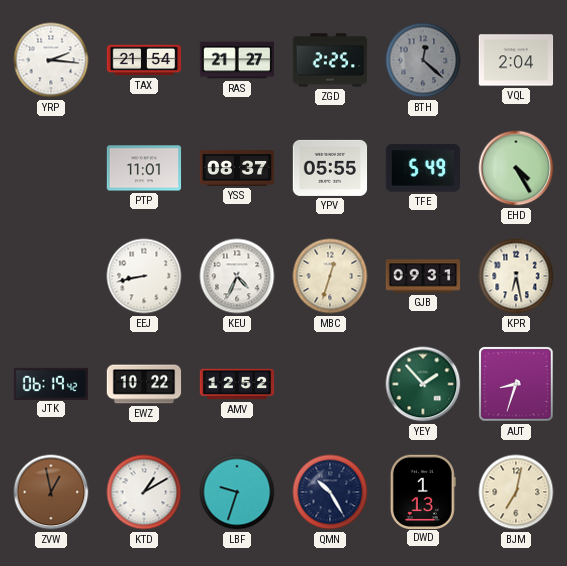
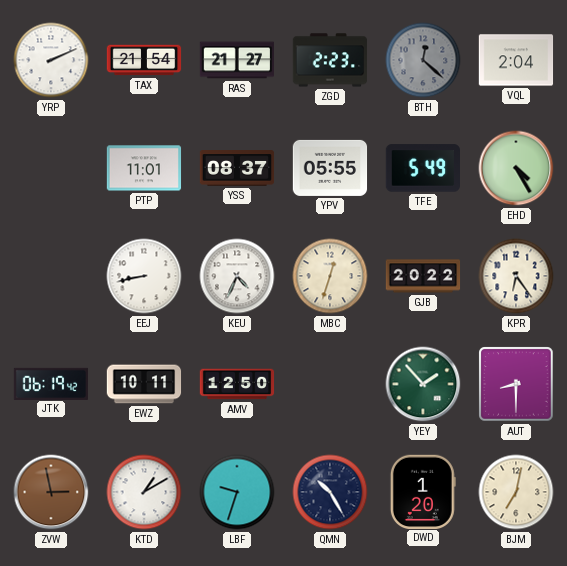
YRP: 2:16 -> 2:11 (51, 60)
ZGD: 2:25 -> 2:23 (330, 60)
GJB: 09:31 -> 20:22 (423, 276)
KPR: 6:28 -> 6:24 (516, 276)
EWZ: 10:22 -> 10:11 (144, 384)
AMV: 12:52 -> 12:50 (237, 384)
AUT: 8:33 -> 8:30 (516, 384)
ZVW: 12:58 -> 2:58 (51, 492)
DWD: 1:13 -> 1:20 (423, 491)
